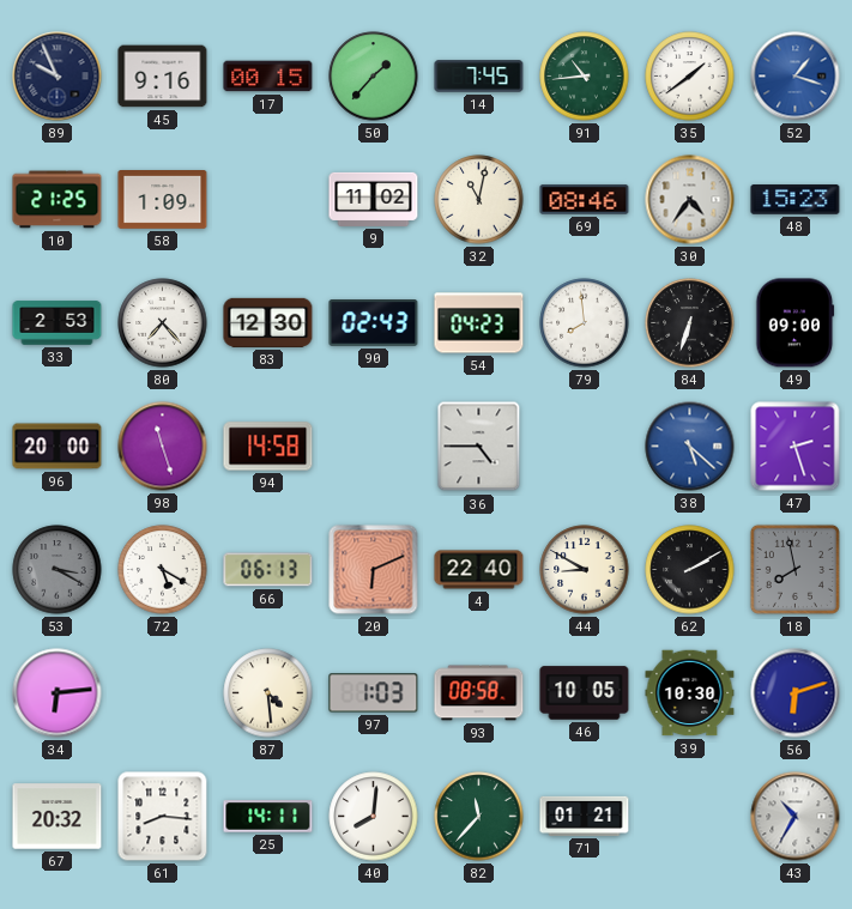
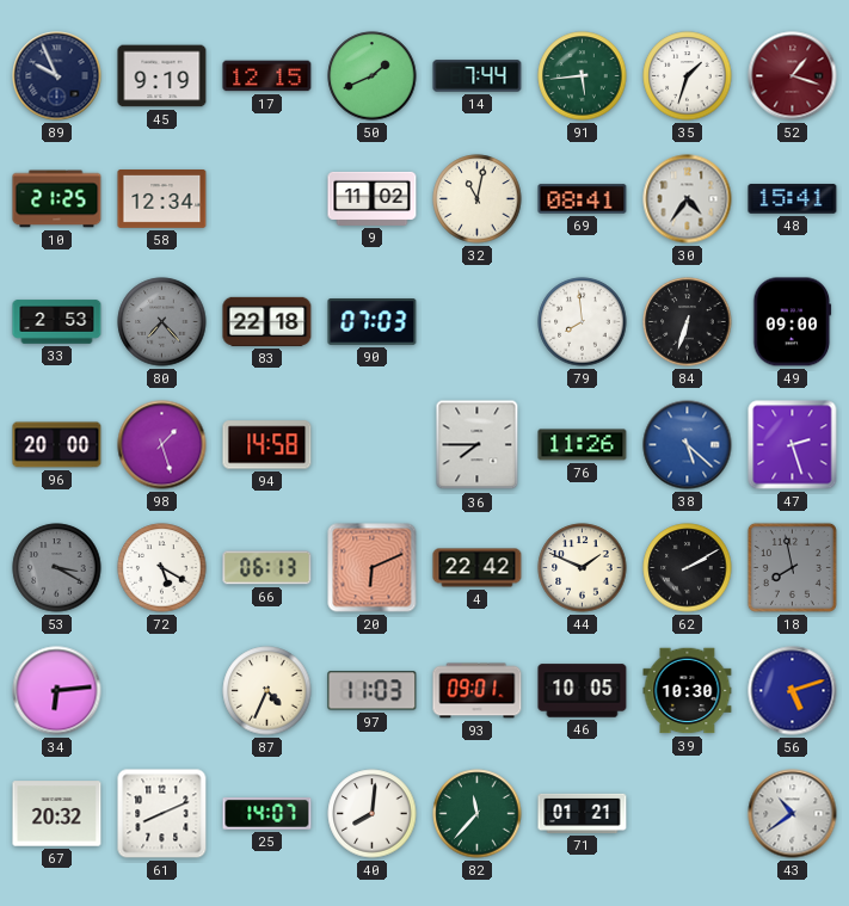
45: 9:16 -> 9:19 (162, 76)
17: 00:15 -> 12:15 (267, 76)
50: 1:37 -> 1:41 (373, 76)
14: 7:45 -> 7:44 (478, 76)
91: 10:44 -> 5:44 (583, 76)
35: 1:39 -> 1:33 (688, 76)
52 dial: blue -> burgundy (793, 76)
58: 1:09 -> 12:34 (162, 199)
69: 08:46 -> 08:41 (583, 199)
48: 15:23 -> 15:41 (793, 199)
80 dial: white -> grey (162, 322)
83: 12:30 -> 22:18 (267, 321)
90: 02:43 -> 07:03 (373, 322)
54: 04:23 -> none (479, 323)
98: 11:27 -> 1:27 (162, 445)
36: 4:45 -> 7:45 (478, 445)
76: none -> 11:26 (583, 445)
4: 22:40 -> 22:42 (478, 568)
44: 8:50 -> 1:49 (583, 568)
87: 4:29 -> 4:34 (267, 691)
97: 1:03 -> 11:03 (373, 691)
93: 08:58 -> 09:01 (478, 691)
56: 6:12 -> 5:12 (793, 691)
61: 8:16 -> 8:11 (162, 814)
25: 14:11 -> 14:07 (267, 814)
43: 10:35 -> 10:39 (793, 814)
